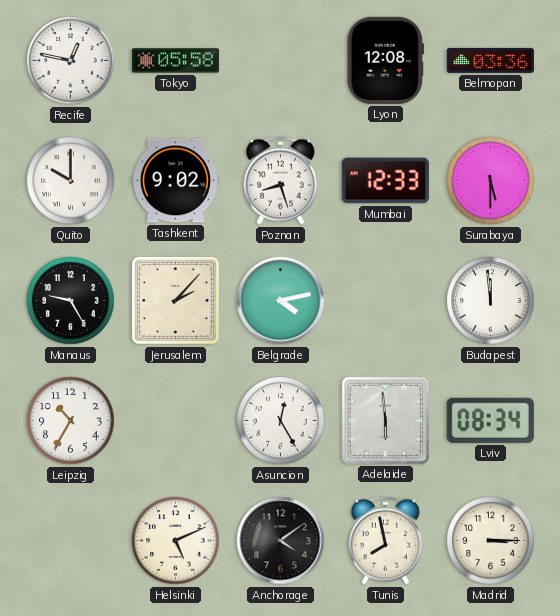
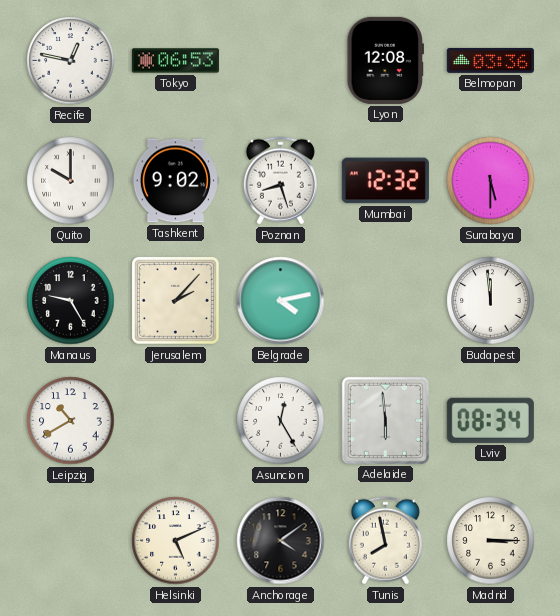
Tokyo: 05:58 -> 06:53 (175, 61)
Mumbai: 12:33 -> 12:32 (385, 181)
Leipzig: 10:35 -> 10:40 (71, 421)
